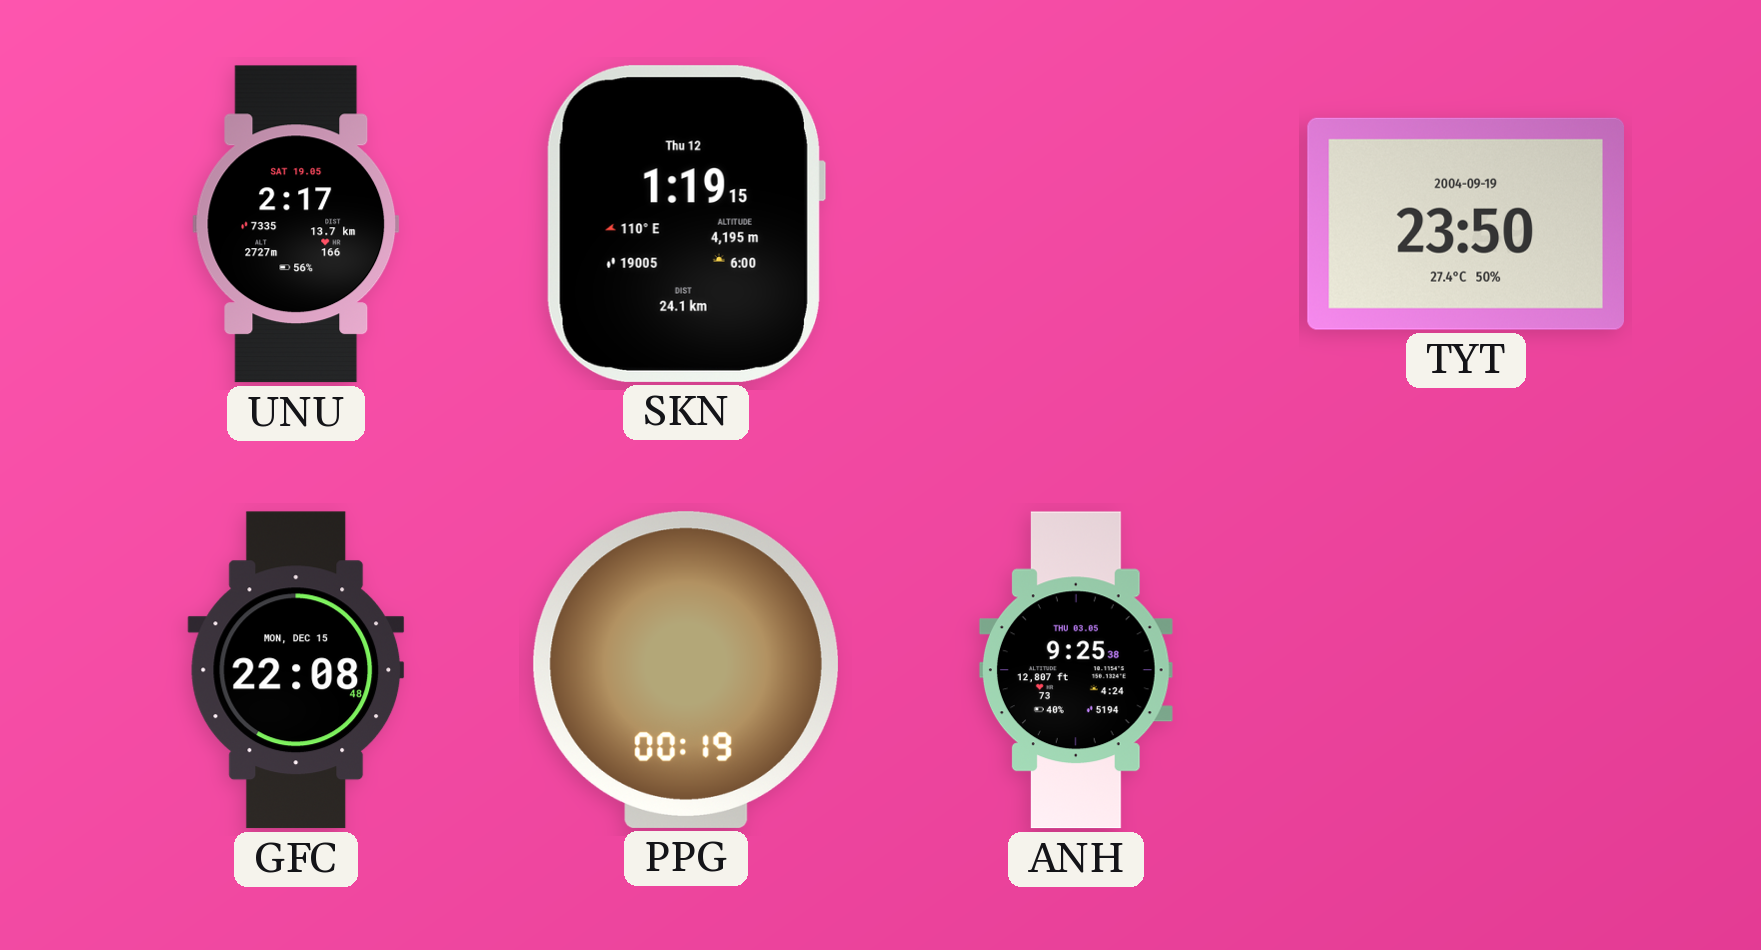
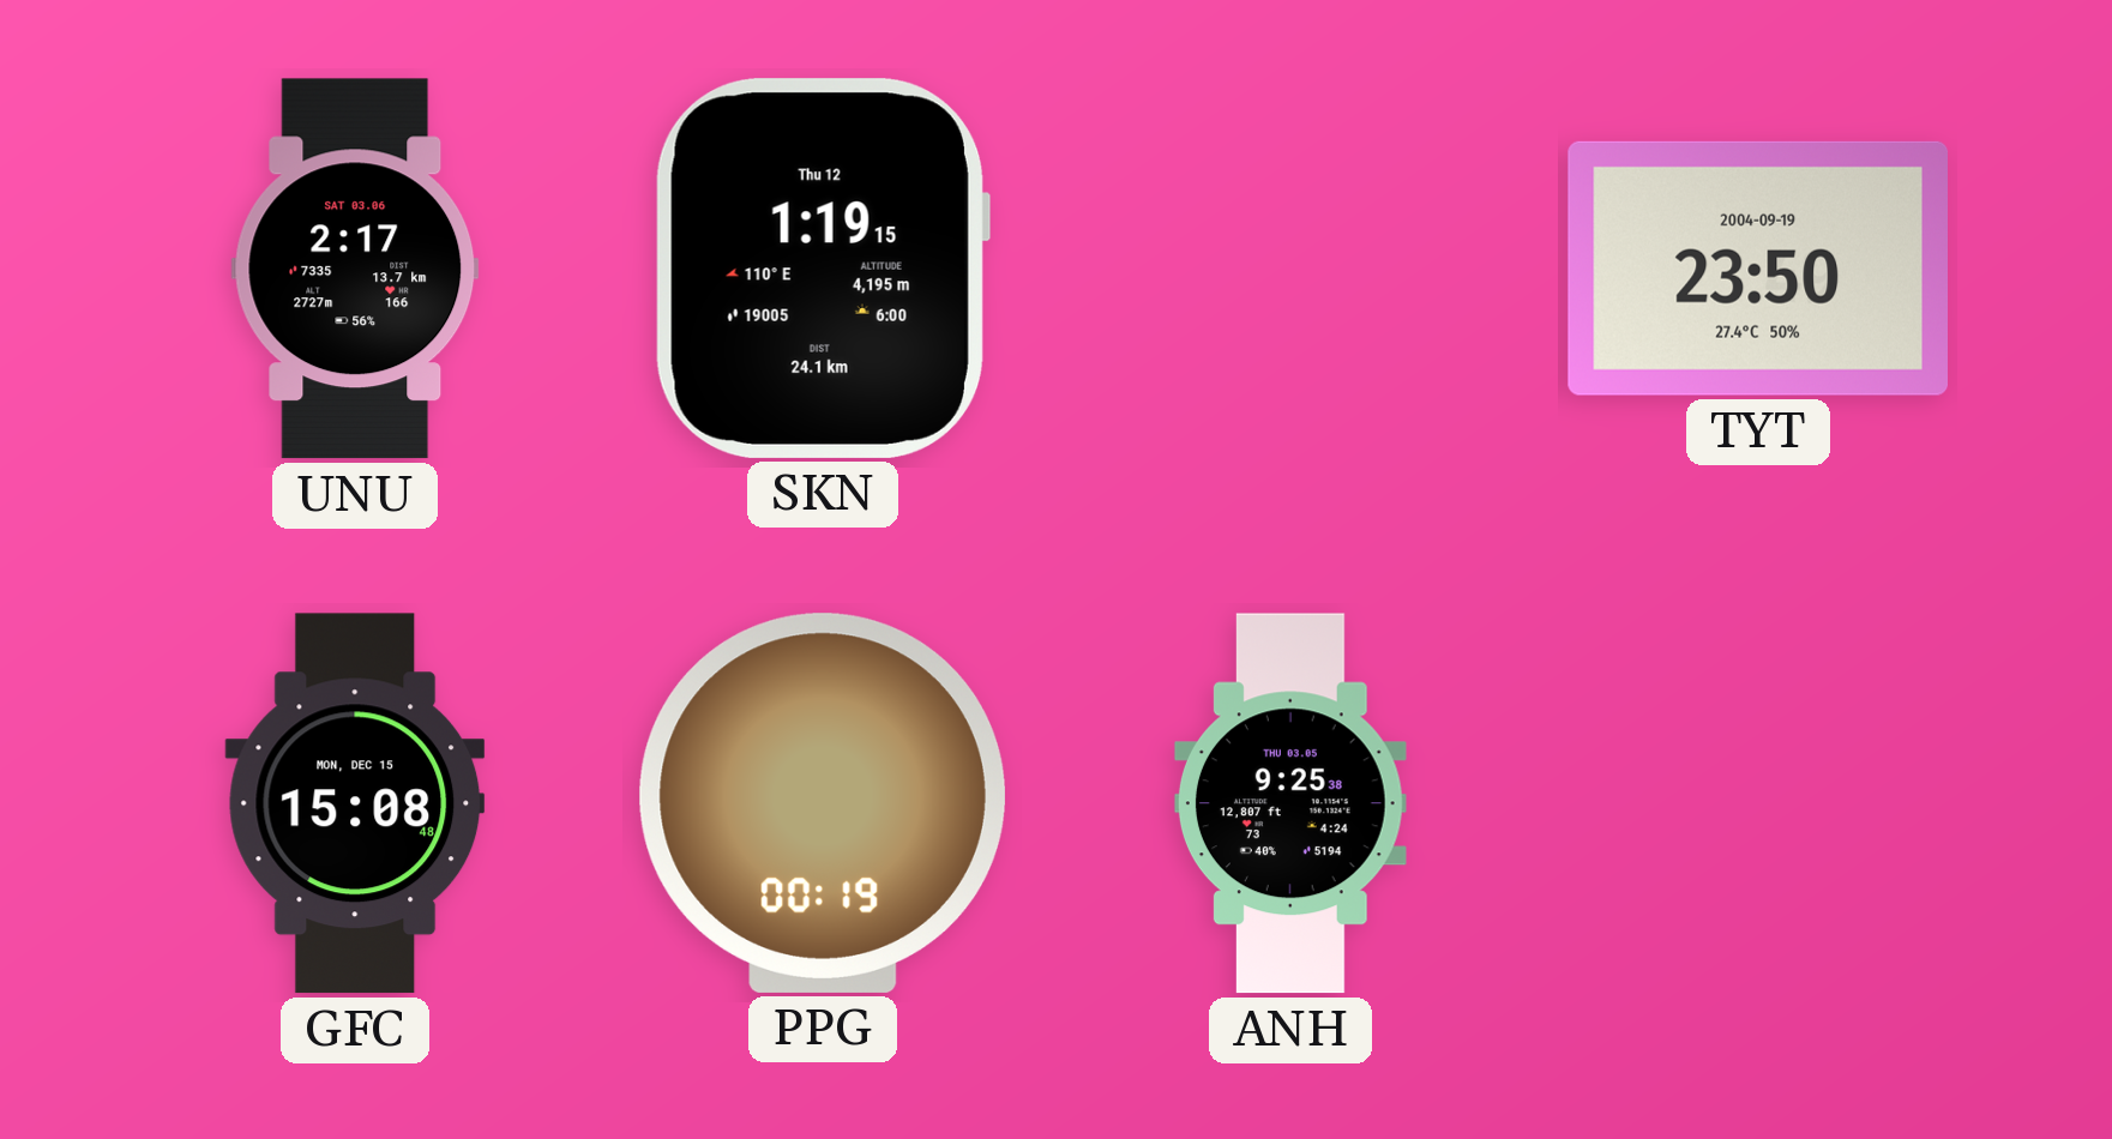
UNU date: SAT 19.05 -> SAT 03.06 (355, 269)
GFC: 22:08 -> 15:08 (355, 803)
